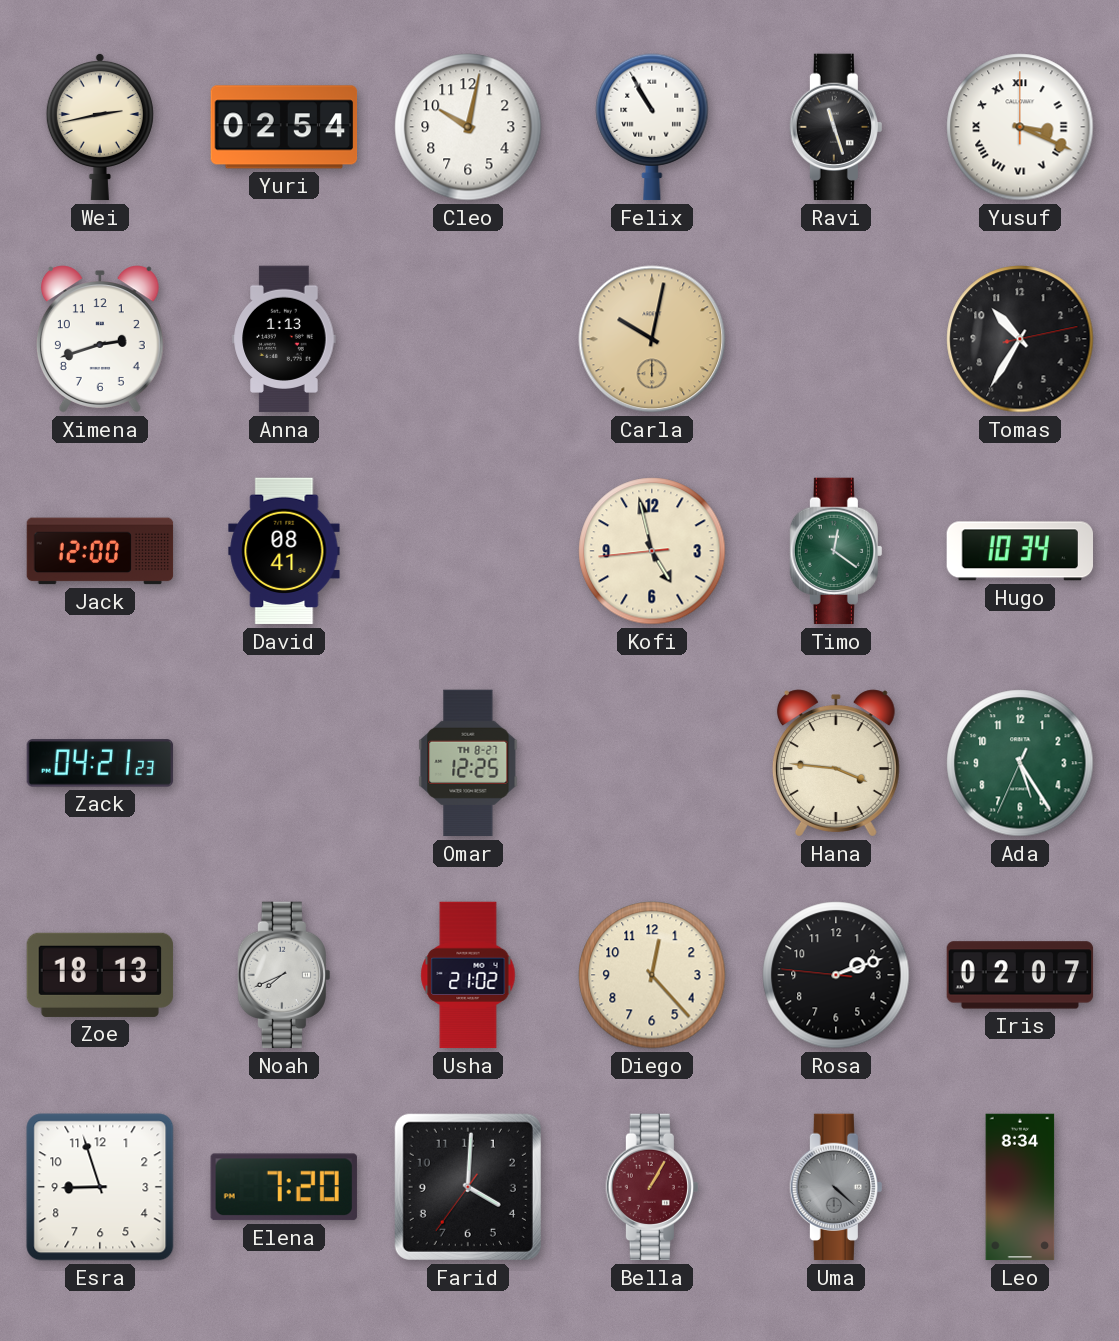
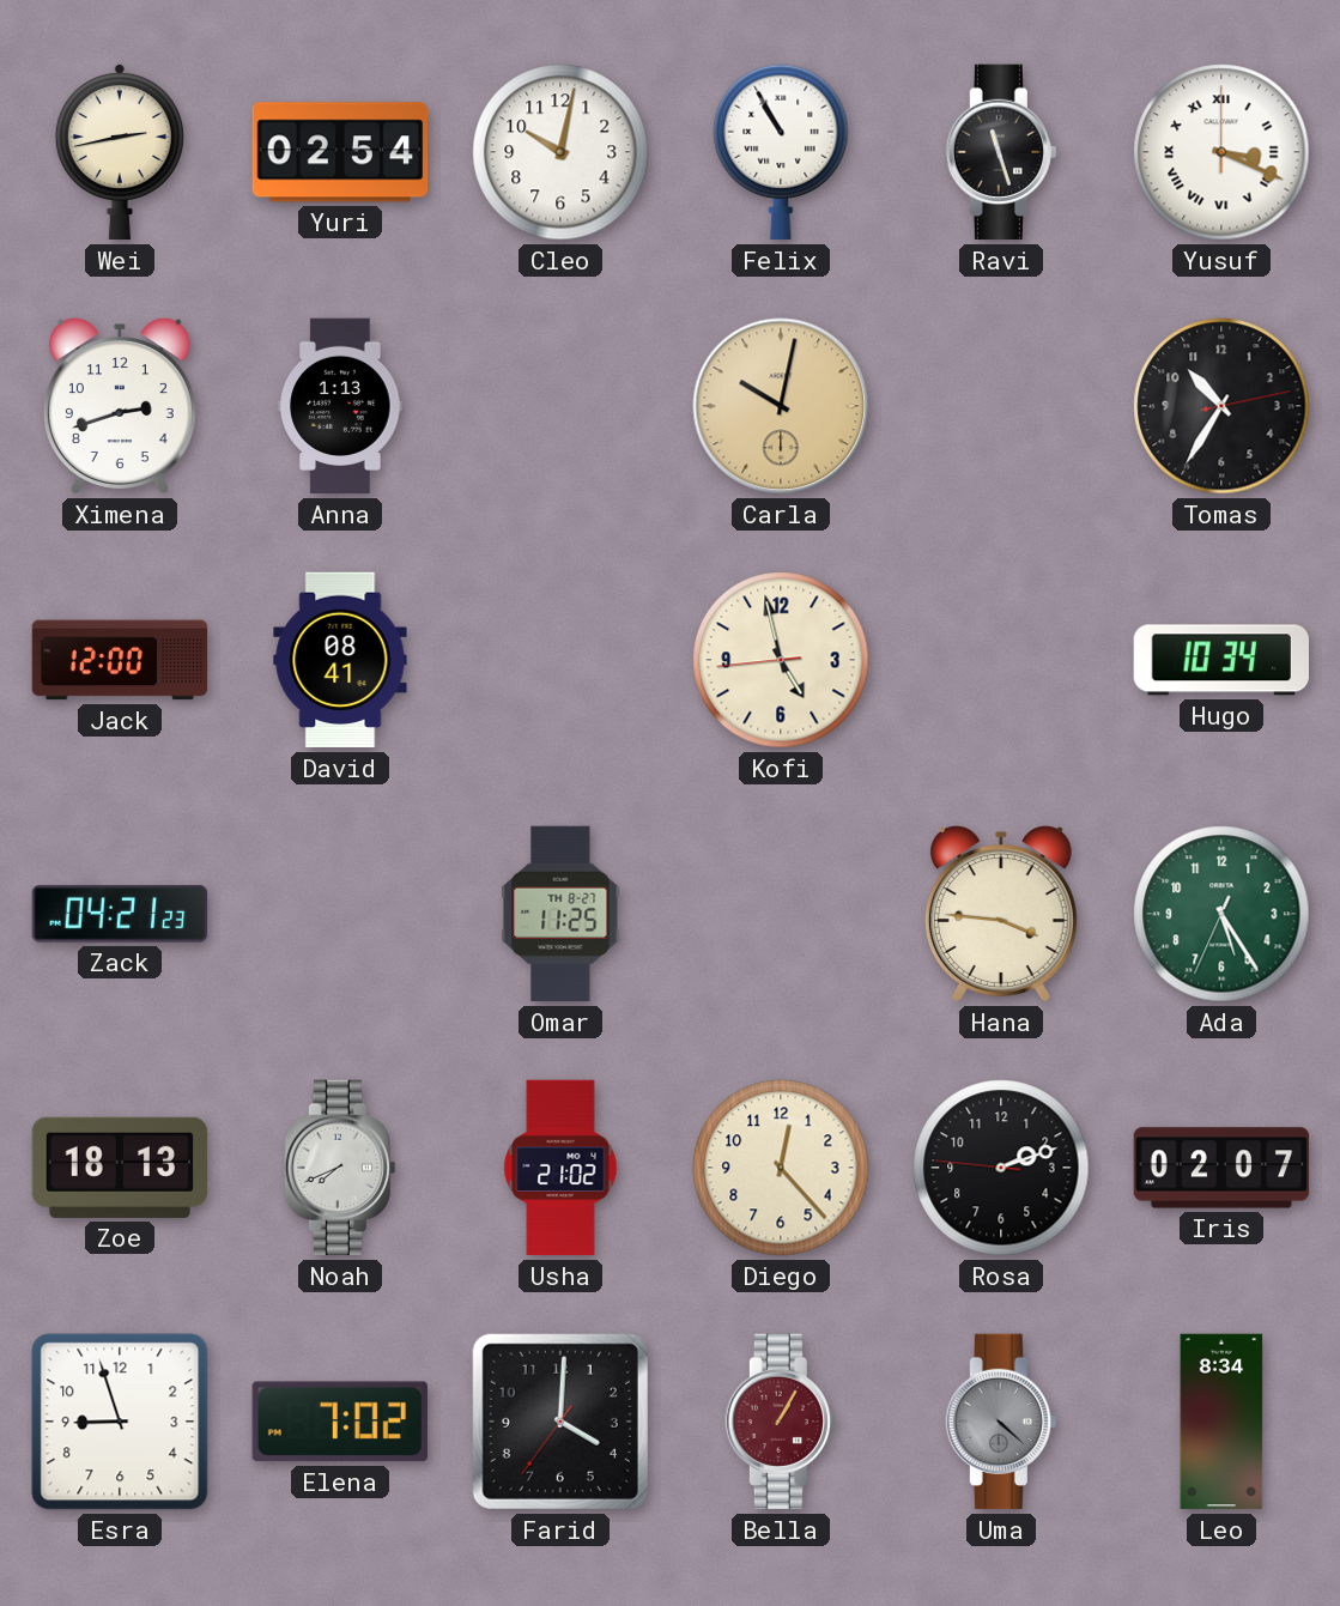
Timo: 12:21 -> none (836, 551)
Omar: 12:25 -> 11:25 (560, 914)
Elena: 7:20 -> 7:02 (340, 1422)
